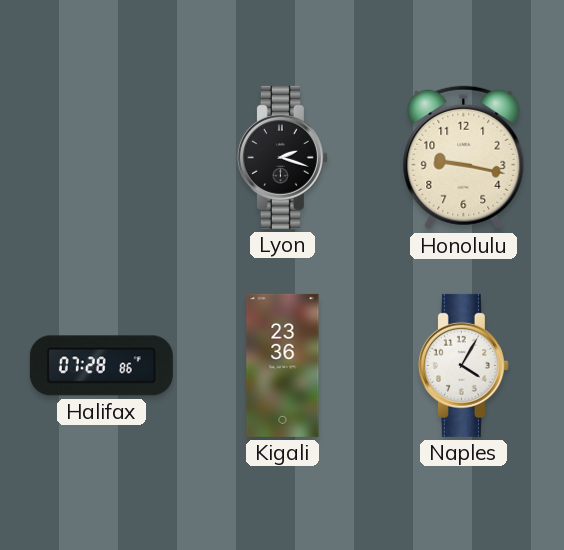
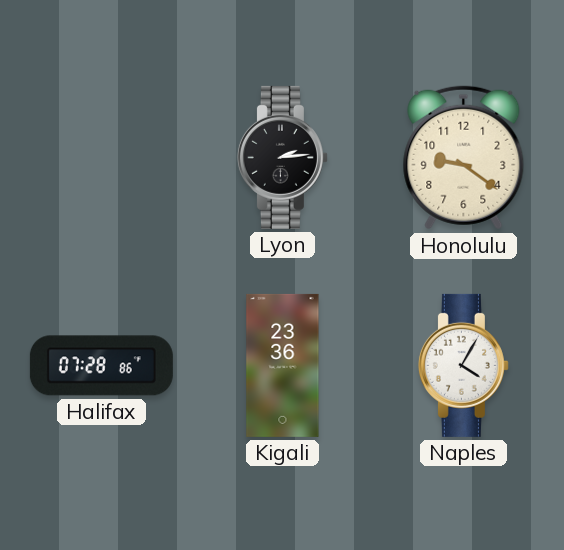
Lyon: 2:18 -> 2:14 (282, 157)
Honolulu: 9:17 -> 9:21 (464, 158)
